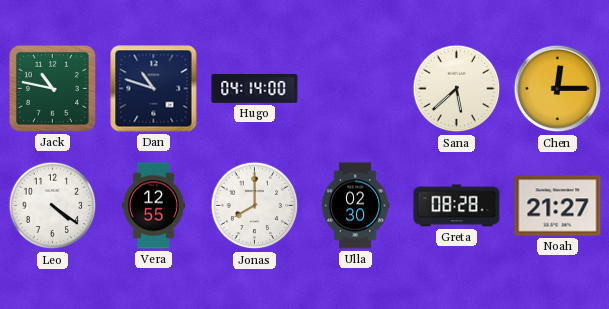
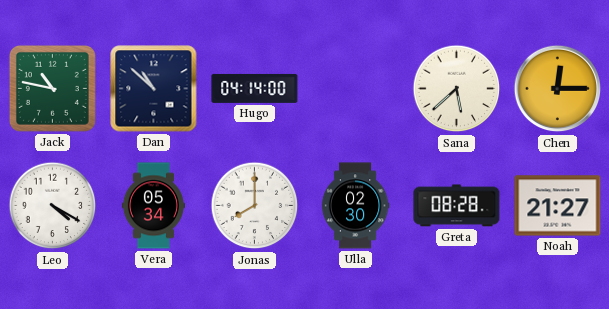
Dan: 10:48 -> 10:52 (154, 89)
Leo: 4:21 -> 4:20 (53, 206)
Vera: 12:55 -> 05:34 (153, 206)
